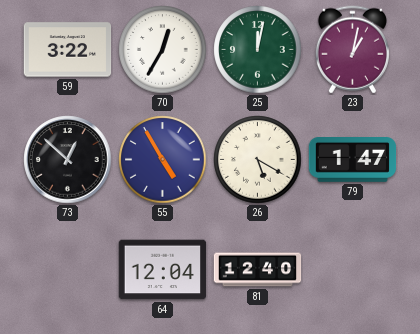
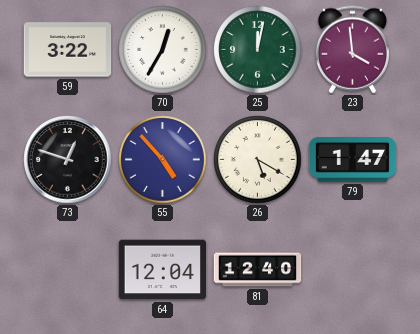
23: 1:02 -> 3:59 (352, 50)
73: 12:52 -> 12:48 (68, 160)
55: 4:55 -> 4:53 (163, 160)
